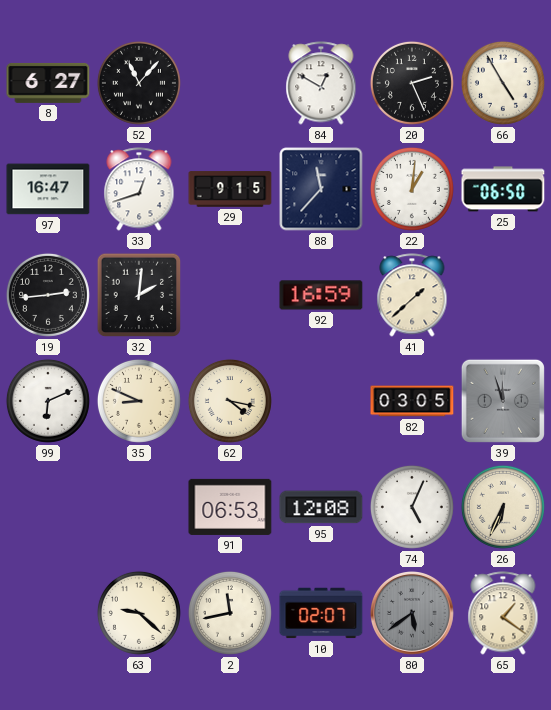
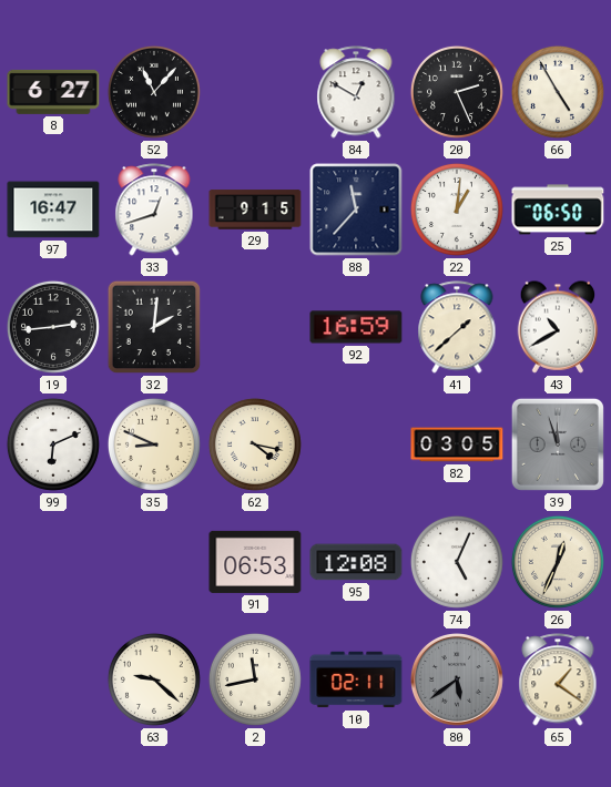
43: none -> 10:40 (558, 327)
26: 6:34 -> 12:34 (558, 562)
10: 02:07 -> 02:11 (356, 679)
